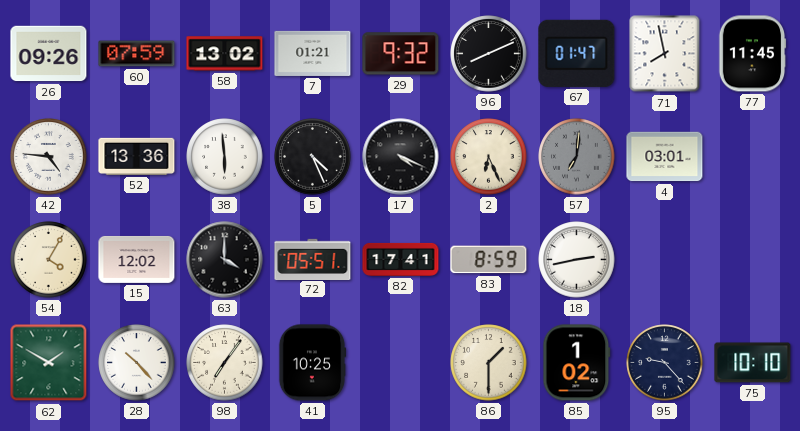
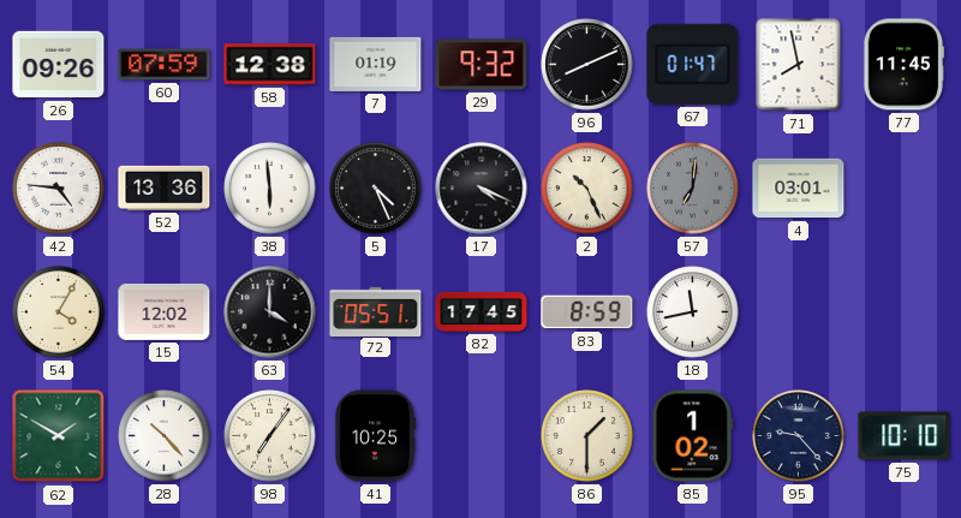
58: 13:02 -> 12:38 (270, 65)
7: 01:21 -> 01:19 (376, 64)
2: 6:26 -> 10:26 (587, 189)
82: 17:41 -> 17:45 (482, 311)
18: 2:43 -> 11:43 (693, 312)
